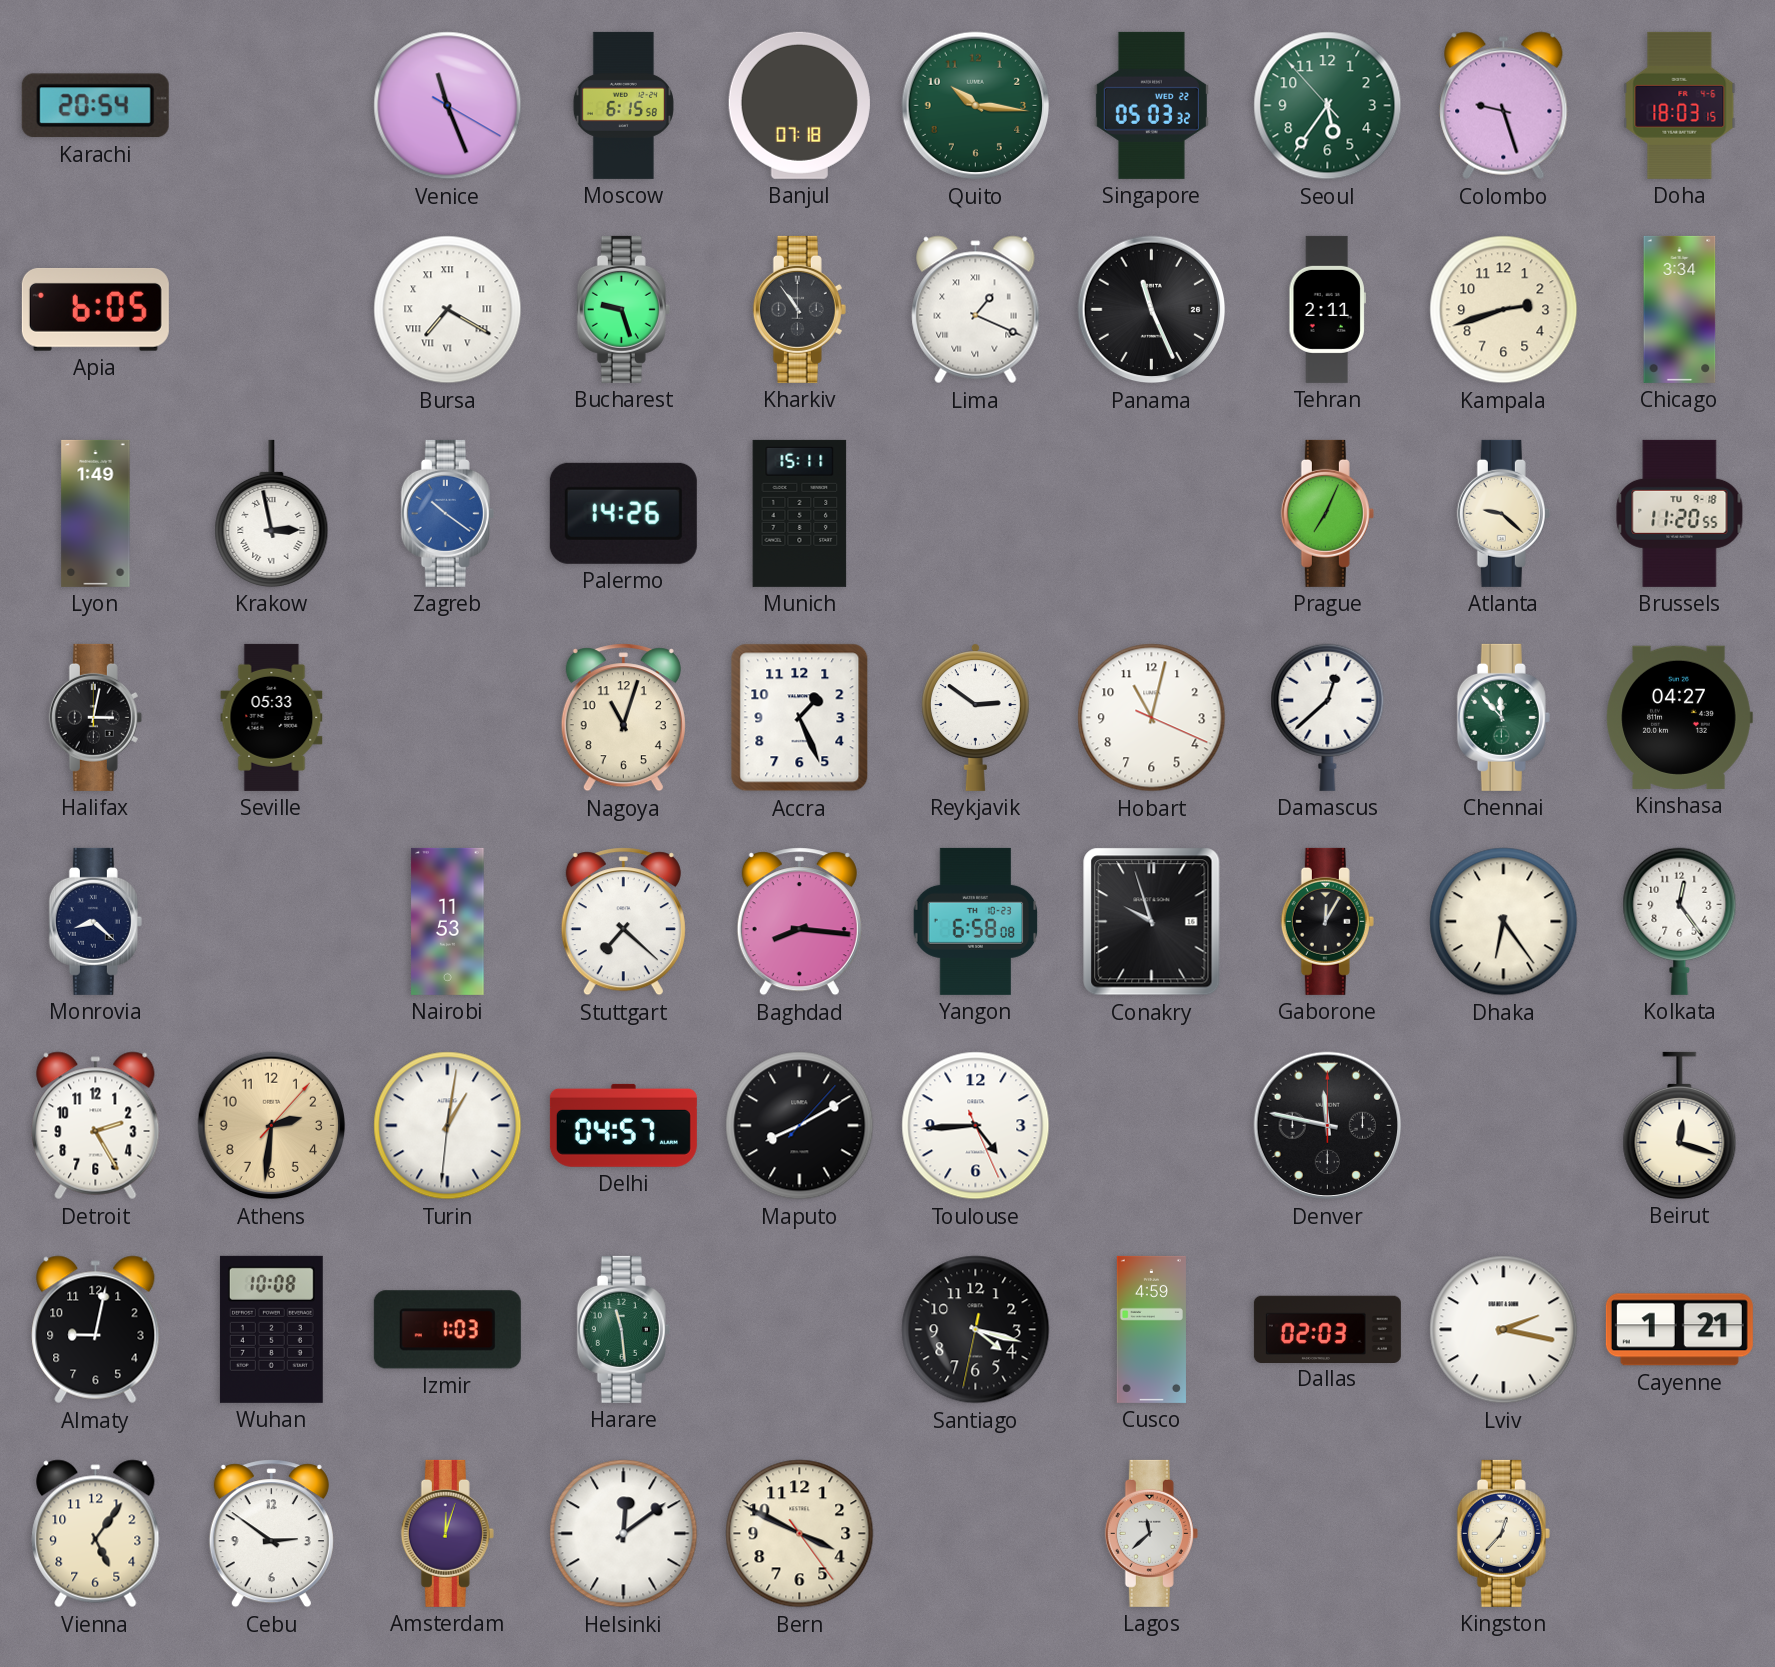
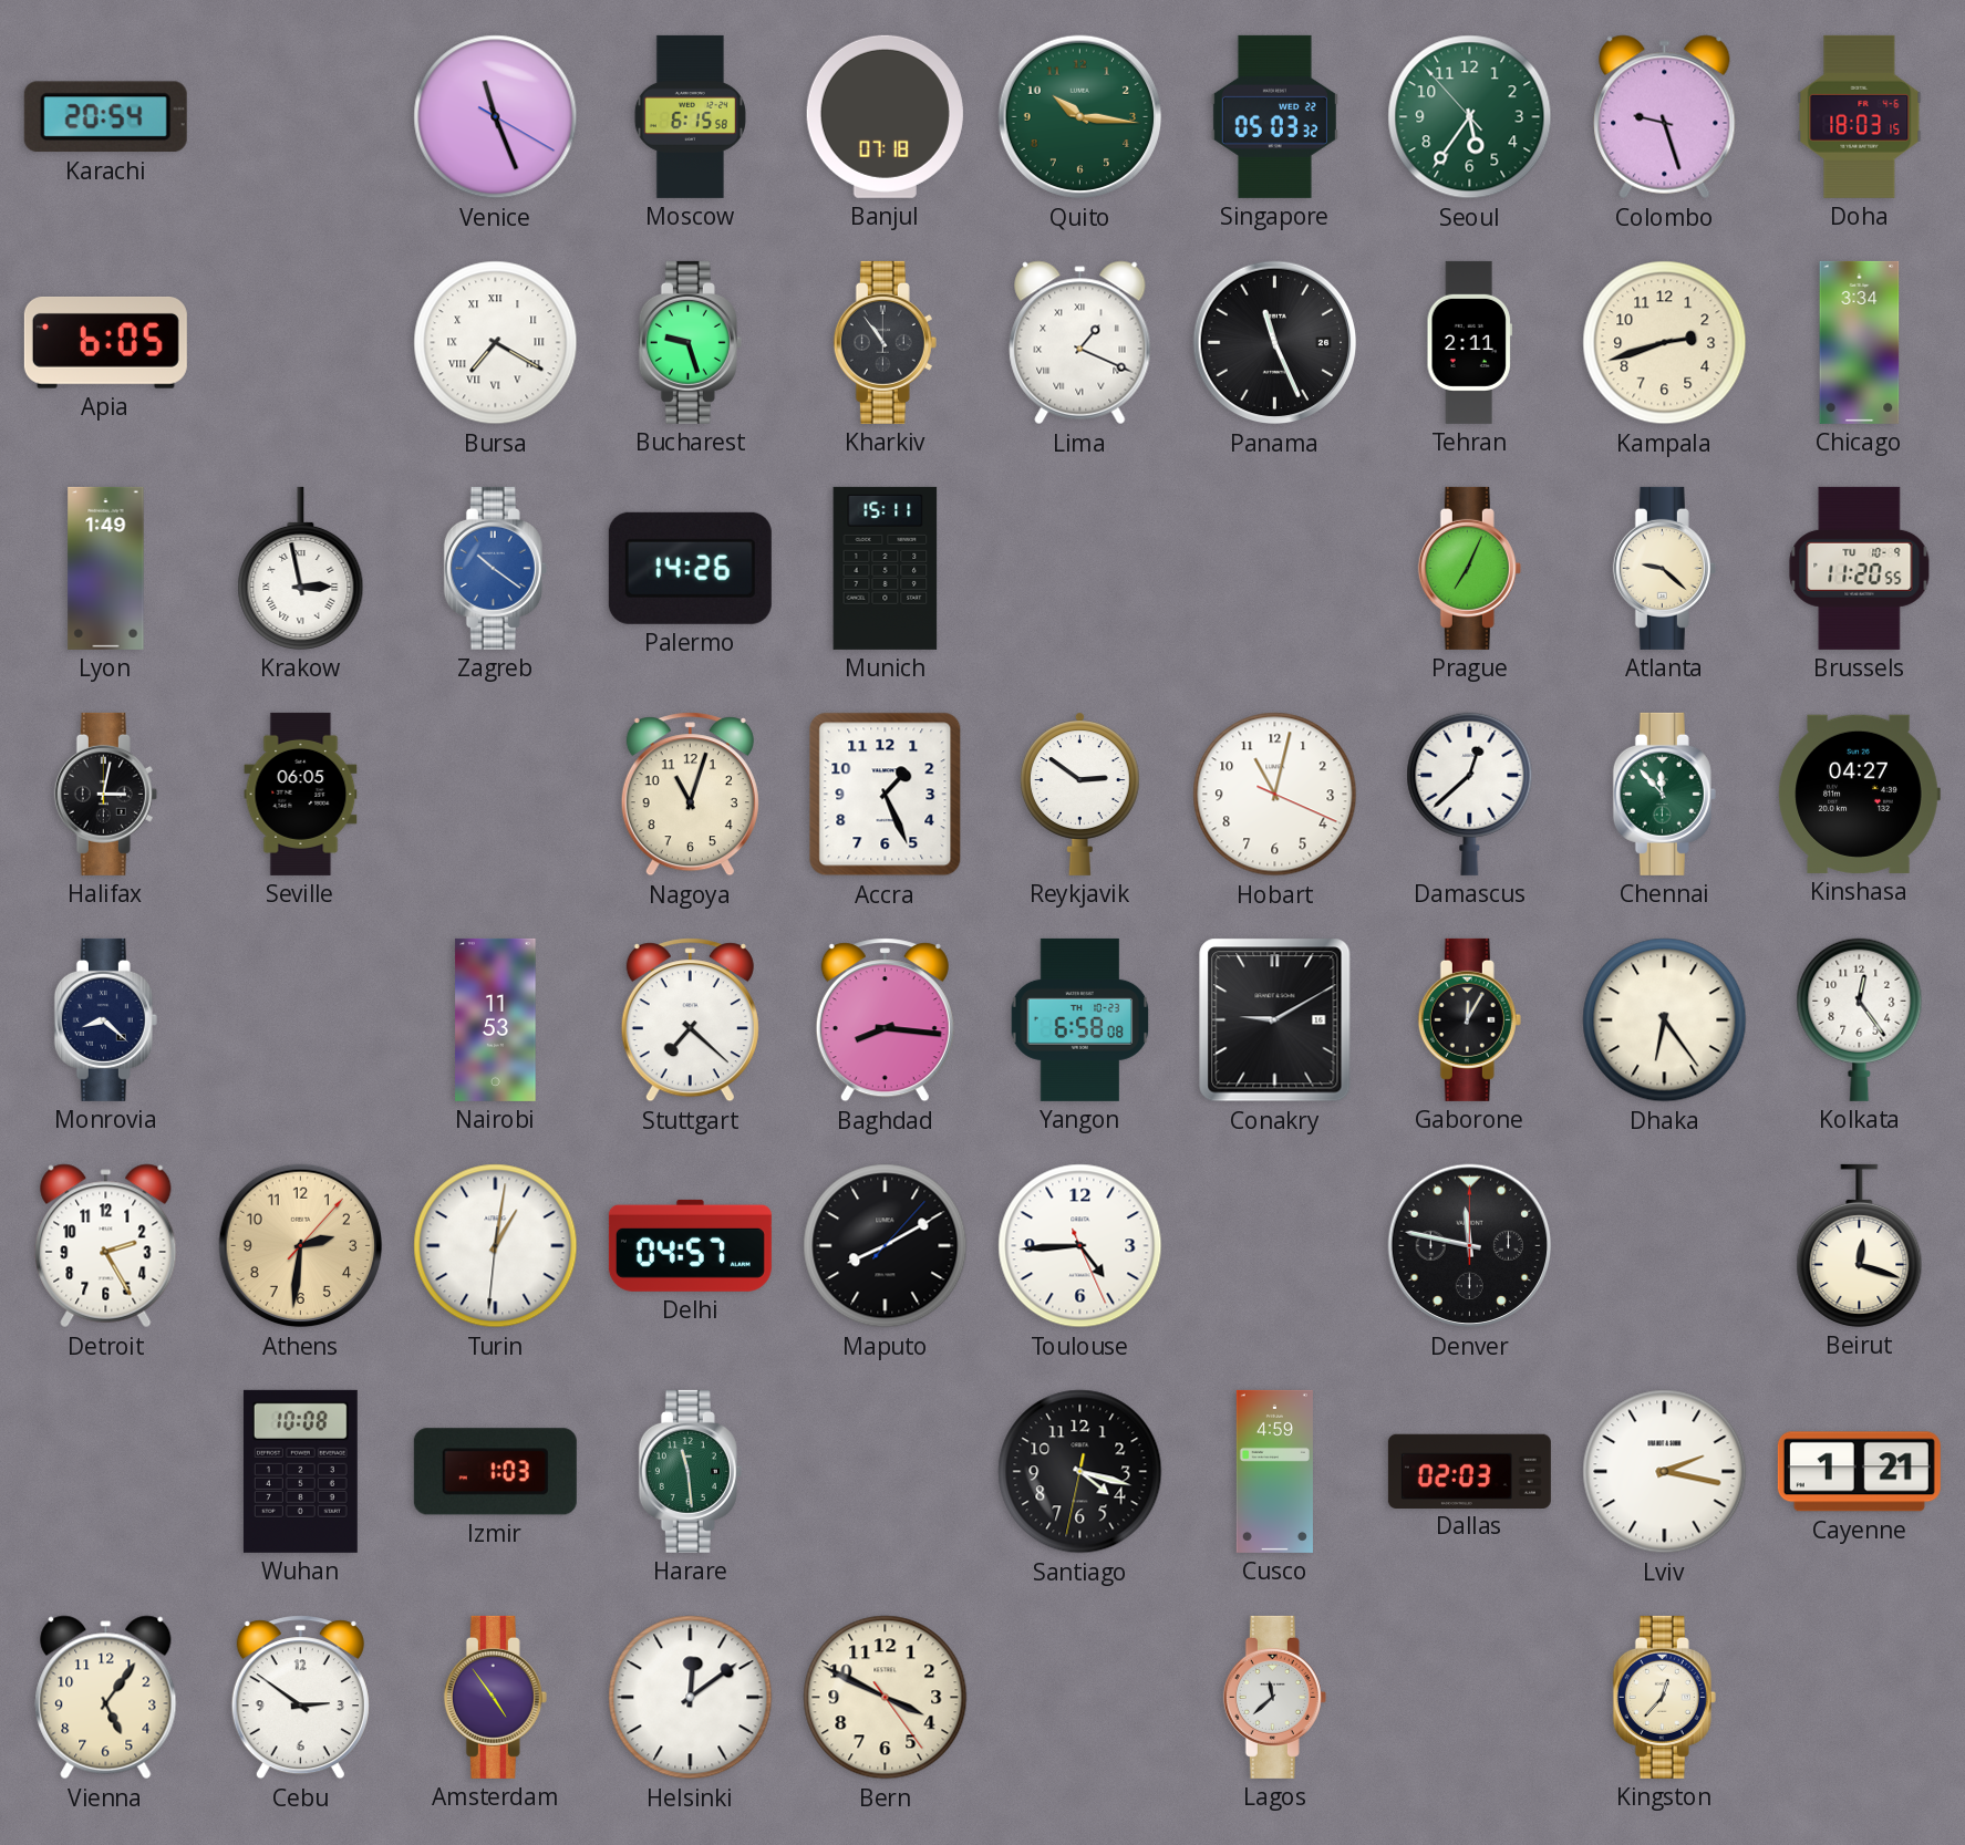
Brussels date: TU 9-18 -> TU 10-9 (1860, 568)
Seville: 05:33 -> 06:05 (301, 794)
Conakry: 9:57 -> 9:10 (1275, 1020)
Almaty: 9:02 -> none (96, 1330)
Amsterdam: 12:03 -> 4:54 (495, 1697)
